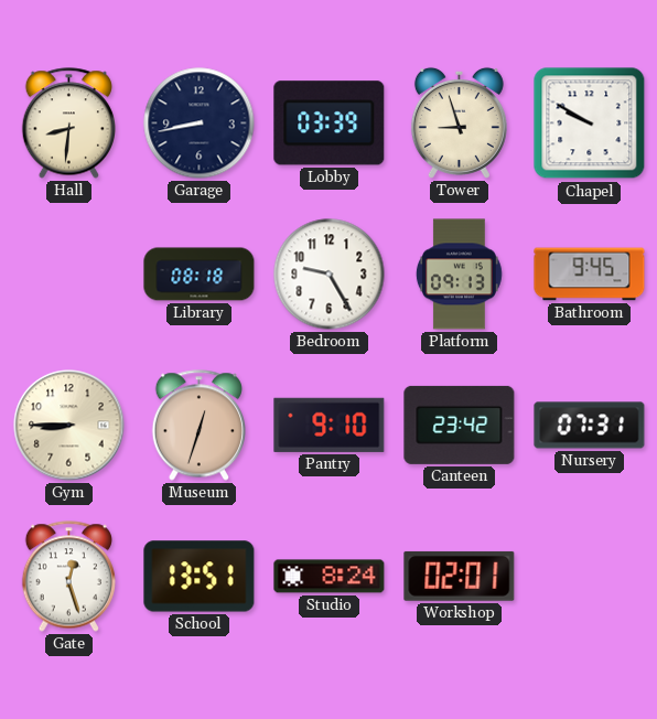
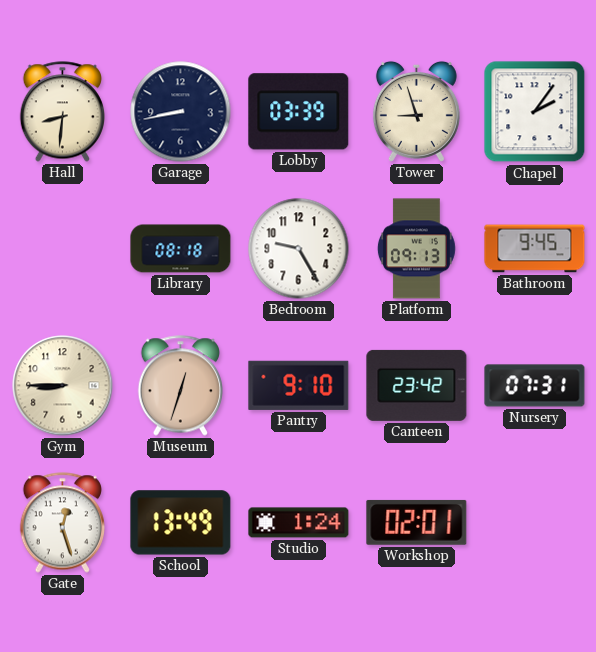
Chapel: 9:50 -> 2:06 (535, 112)
School: 13:51 -> 13:49 (181, 523)
Studio: 8:24 -> 1:24 (299, 523)
